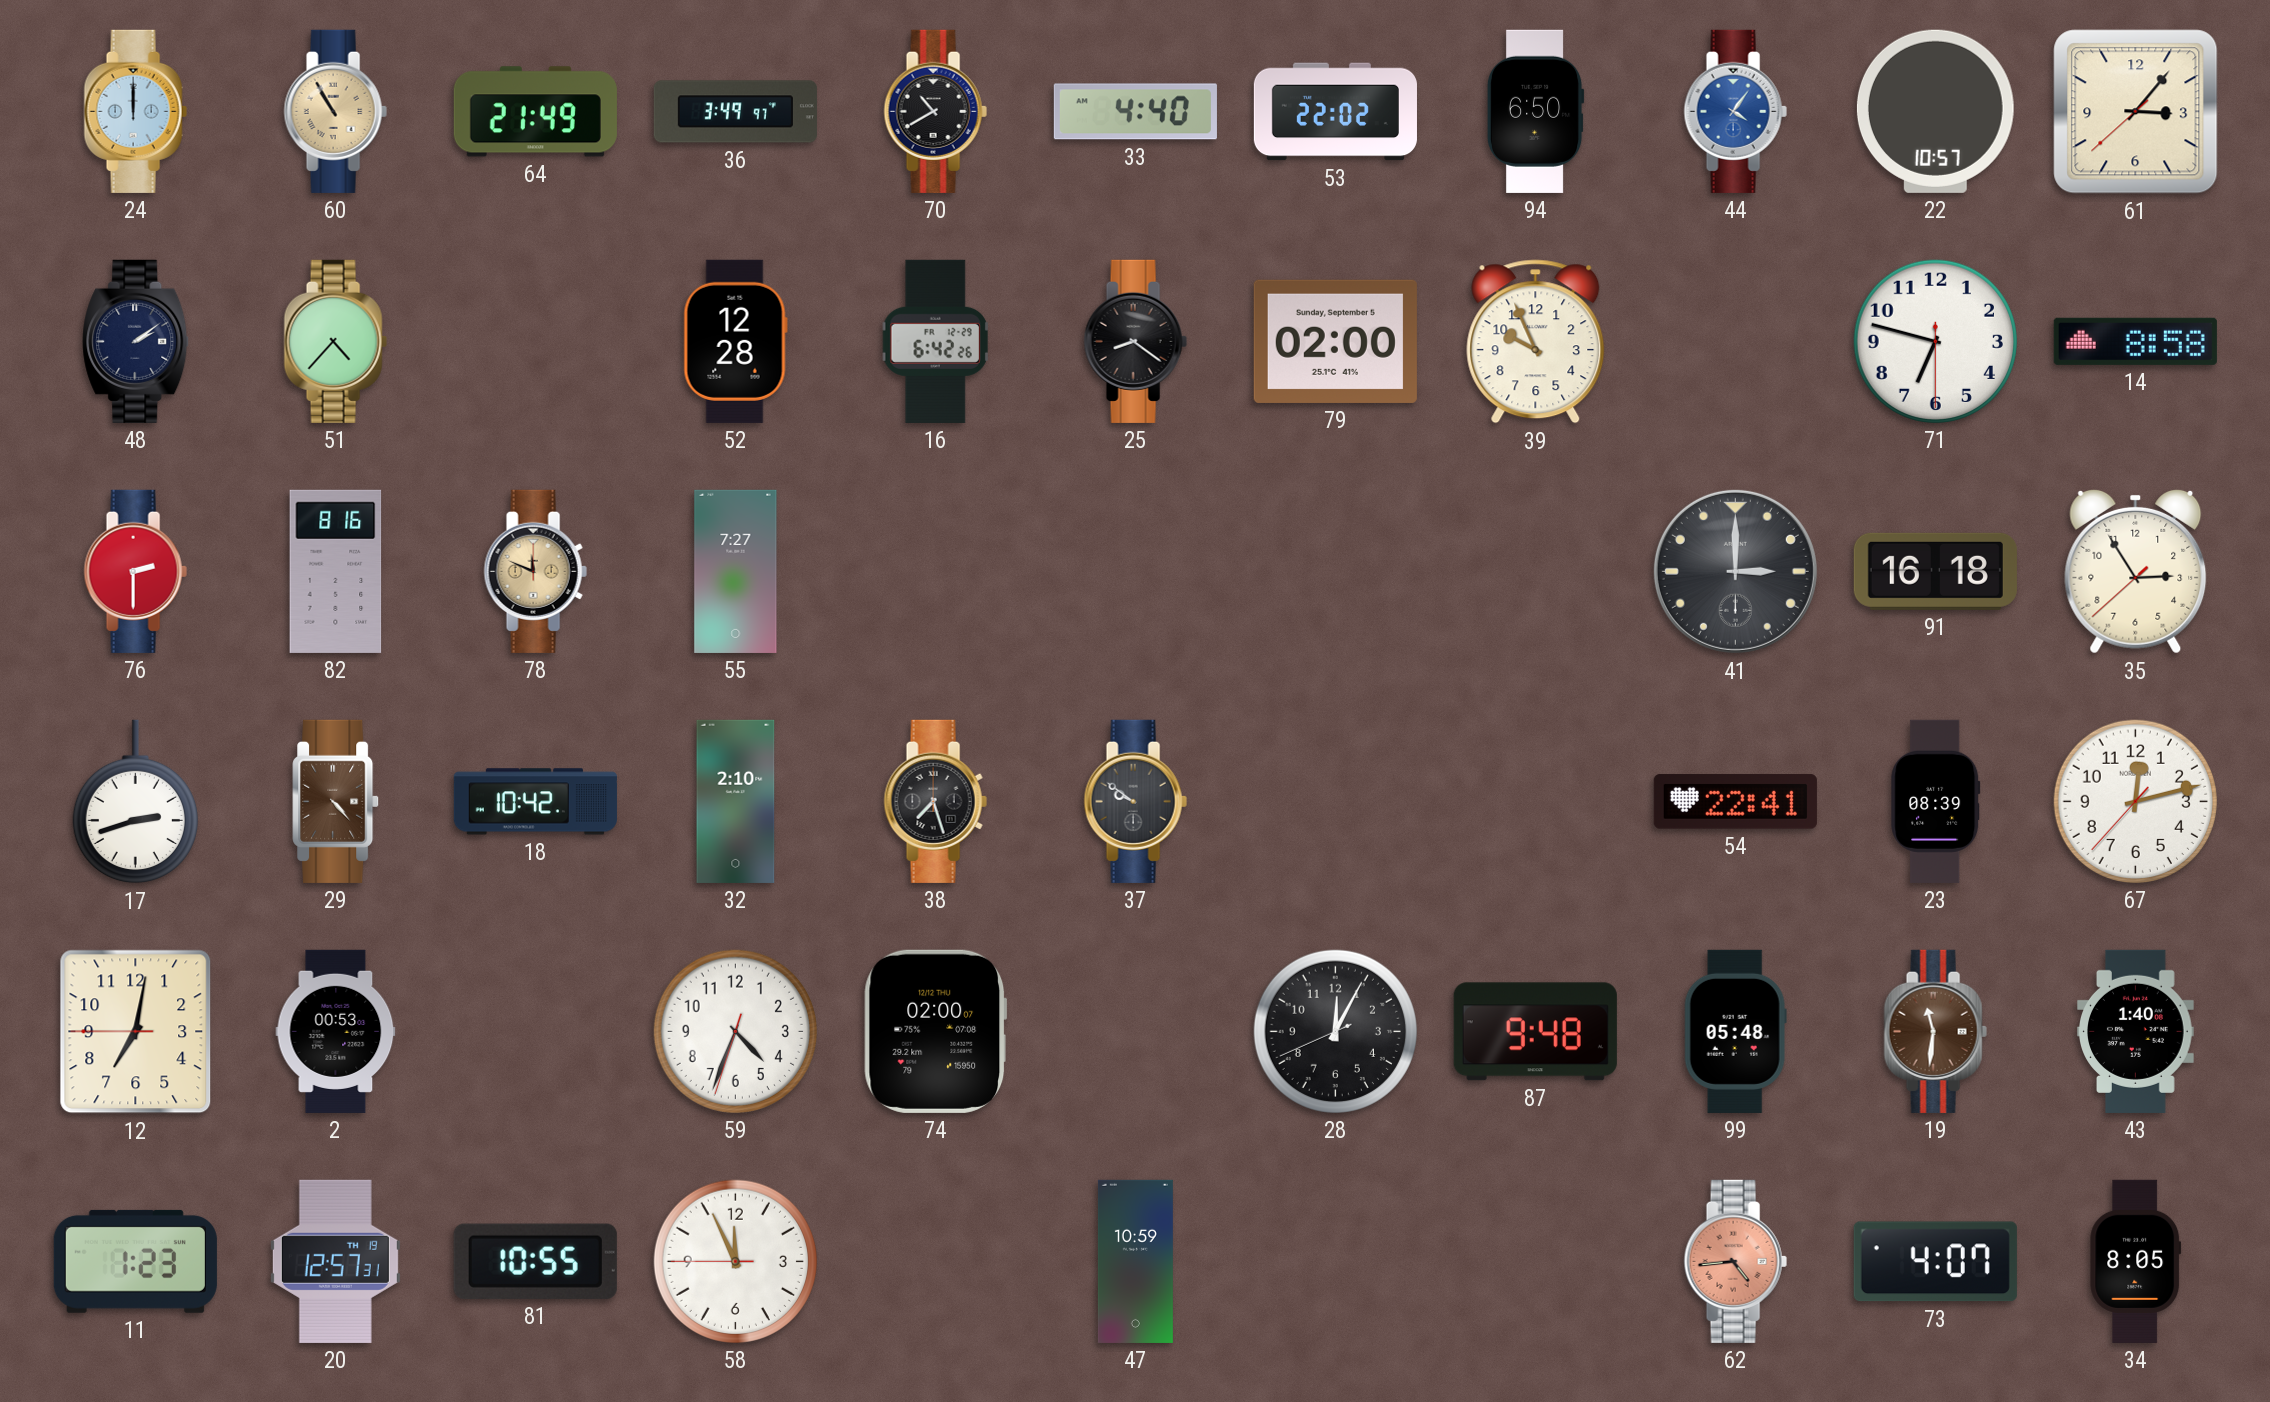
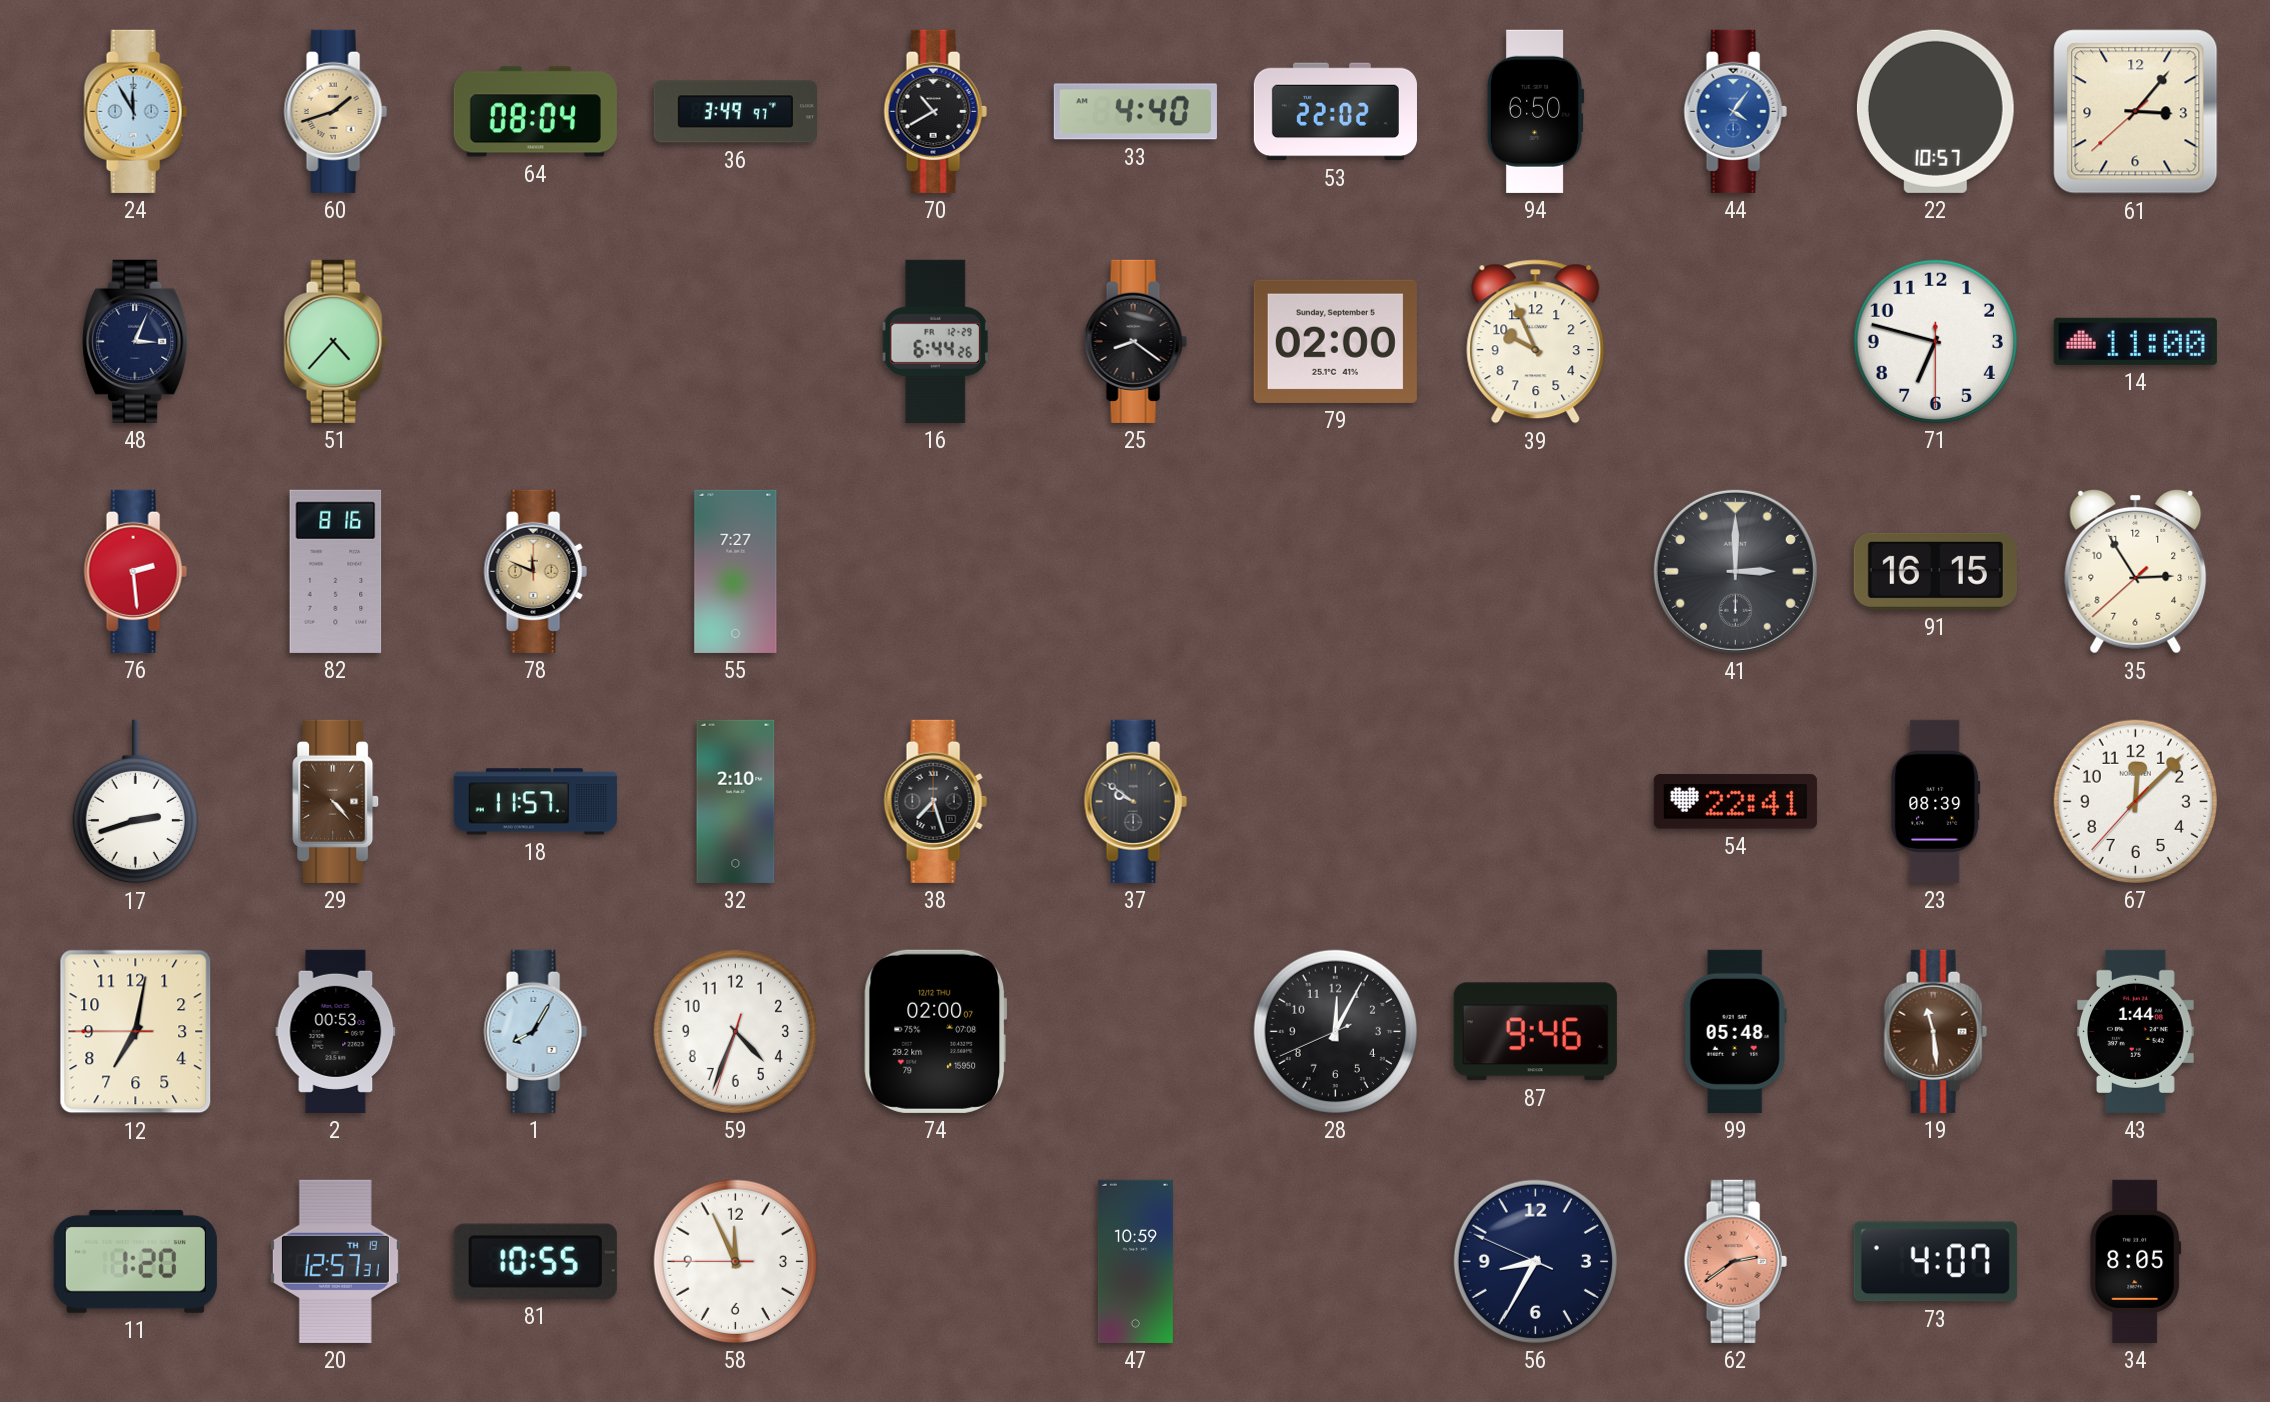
24: 12:00 -> 11:55 (135, 111)
60: 10:55 -> 1:42 (335, 111)
64: 21:49 -> 08:04 (535, 112)
48: 2:09 -> 3:04 (136, 341)
52: 12:28 -> none (735, 341)
16: 6:42 -> 6:44 (935, 341)
14: 8:58 -> 11:00 (2135, 341)
76: 2:30 -> 2:29 (135, 571)
91: 16:18 -> 16:15 (1935, 571)
18: 10:42 -> 11:57 (535, 802)
67: 12:12 -> 12:07 (2135, 801)
1: none -> 8:05 (535, 1031)
87: 9:48 -> 9:46 (1535, 1032)
19: 11:31 -> 11:29 (1935, 1031)
43: 1:40 -> 1:44 (2136, 1031)
11: 1:23 -> 1:20 (135, 1261)
56: none -> 8:34 (1535, 1261)
62: 4:44 -> 2:39 (1735, 1261)
